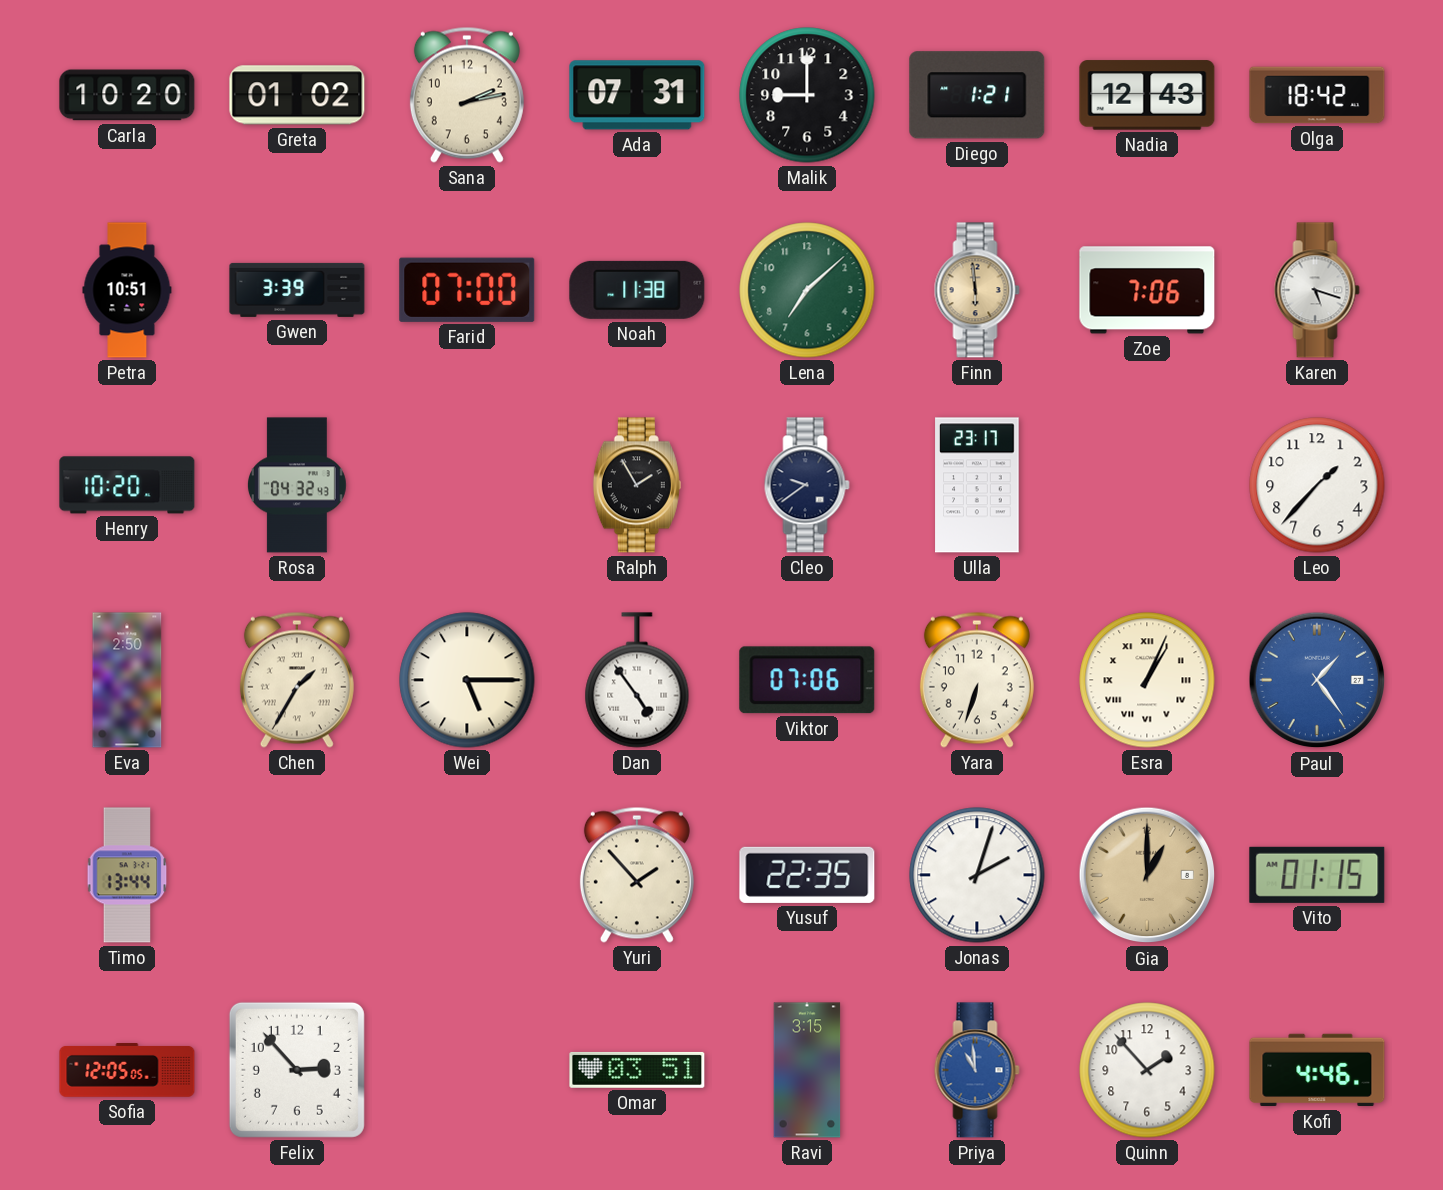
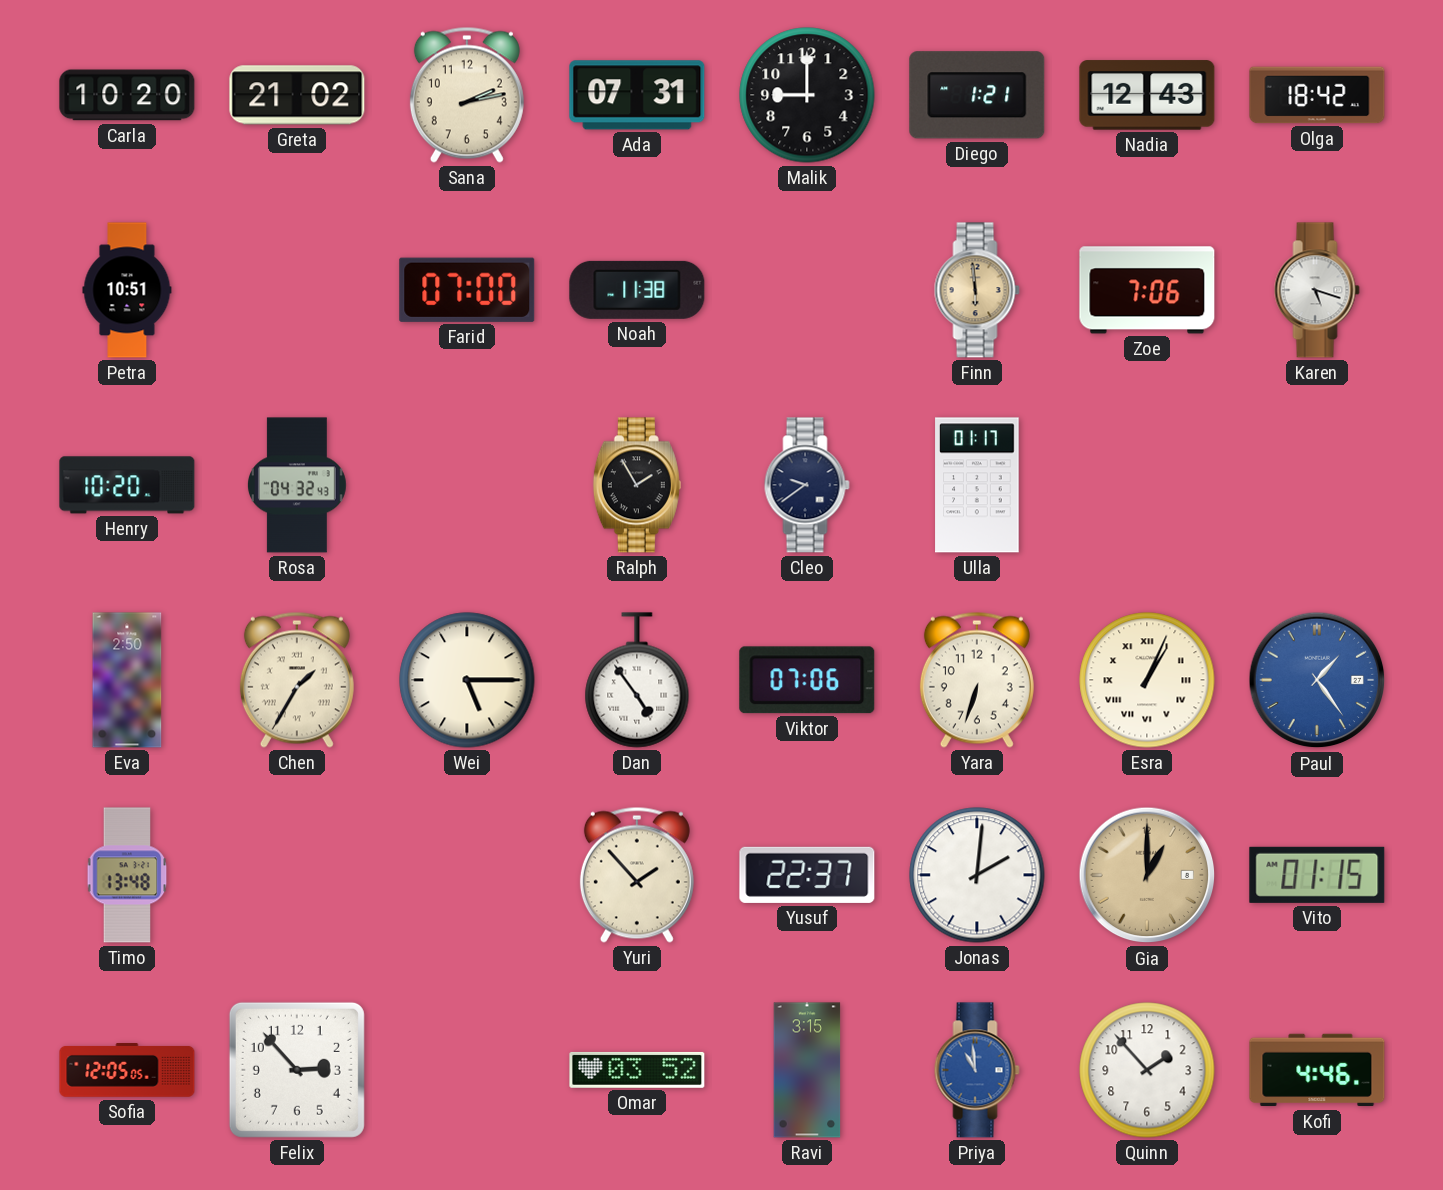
Greta: 01:02 -> 21:02 (297, 95)
Gwen: 3:39 -> none (297, 290)
Lena: 7:08 -> none (807, 290)
Ulla: 23:17 -> 01:17 (977, 485)
Leo: 1:37 -> none (1317, 485)
Timo: 13:44 -> 13:48 (127, 875)
Yusuf: 22:35 -> 22:37 (807, 875)
Jonas: 2:03 -> 2:01 (977, 875)
Omar: 03:51 -> 03:52 (637, 1070)
